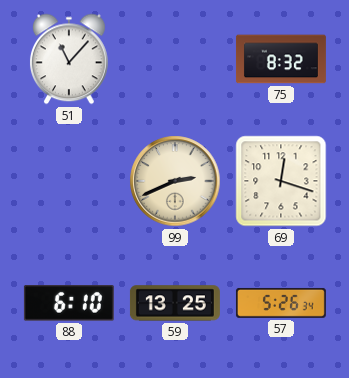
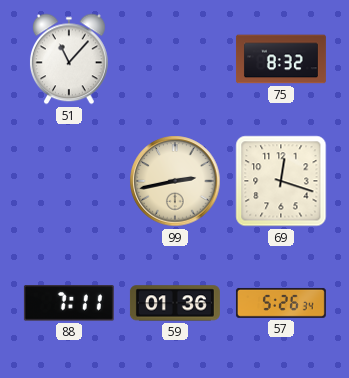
99: 2:41 -> 2:43 (175, 181)
88: 6:10 -> 7:11 (69, 303)
59: 13:25 -> 01:36 (175, 303)
